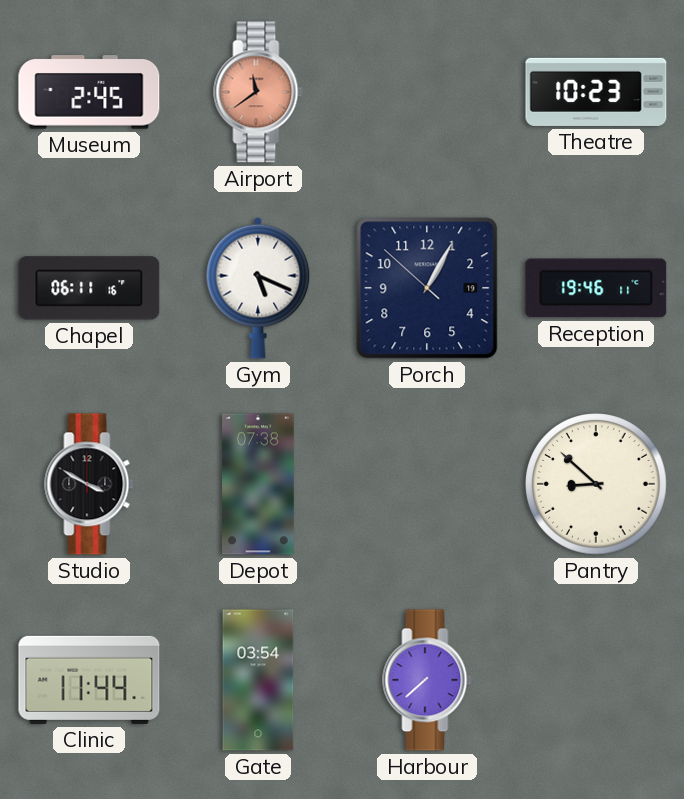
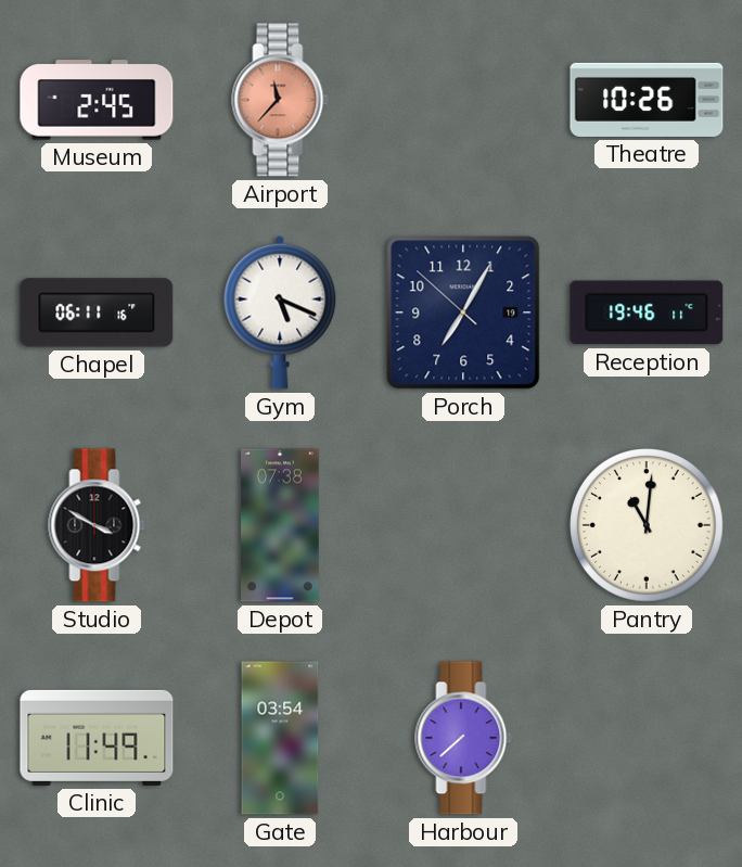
Airport: 11:39 -> 11:37 (280, 100)
Theatre: 10:23 -> 10:26 (647, 100)
Porch: 1:04 -> 7:04 (463, 313)
Pantry: 8:52 -> 11:01 (648, 526)
Clinic: 11:44 -> 11:49 (97, 738)
